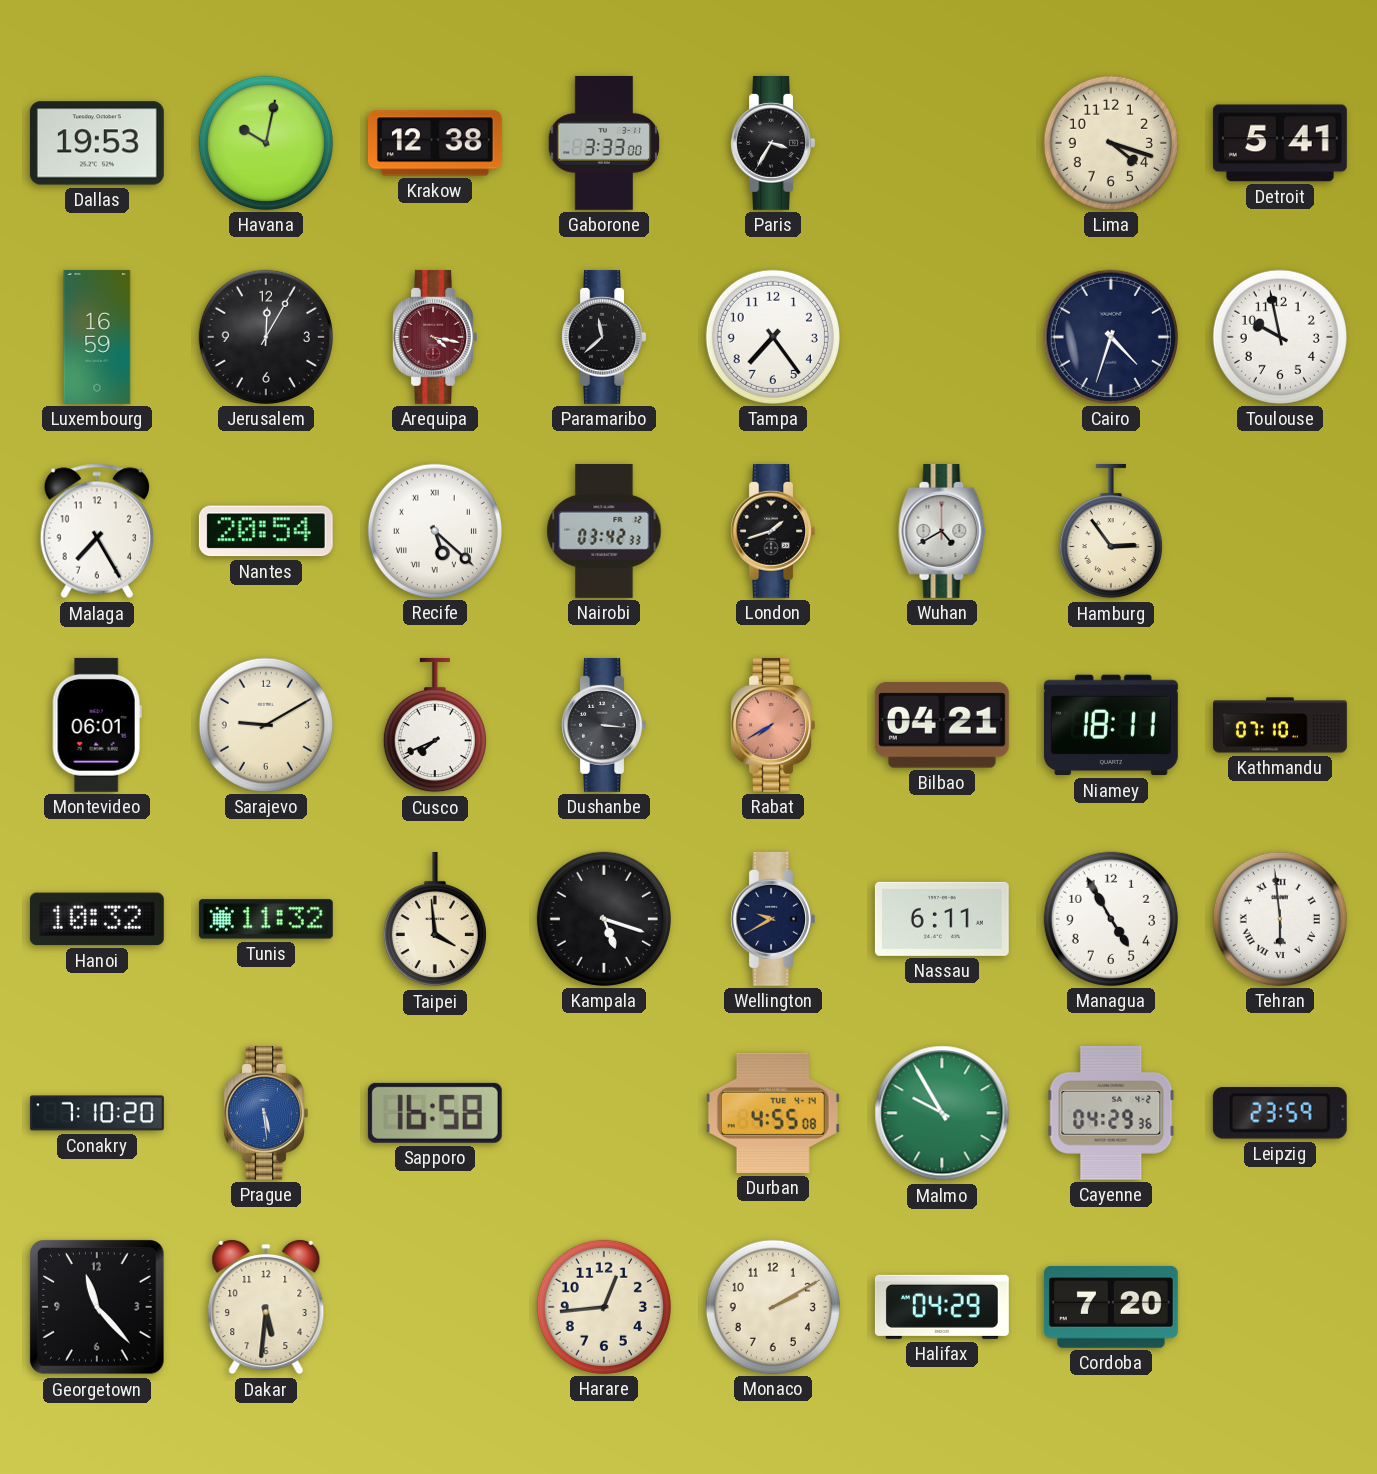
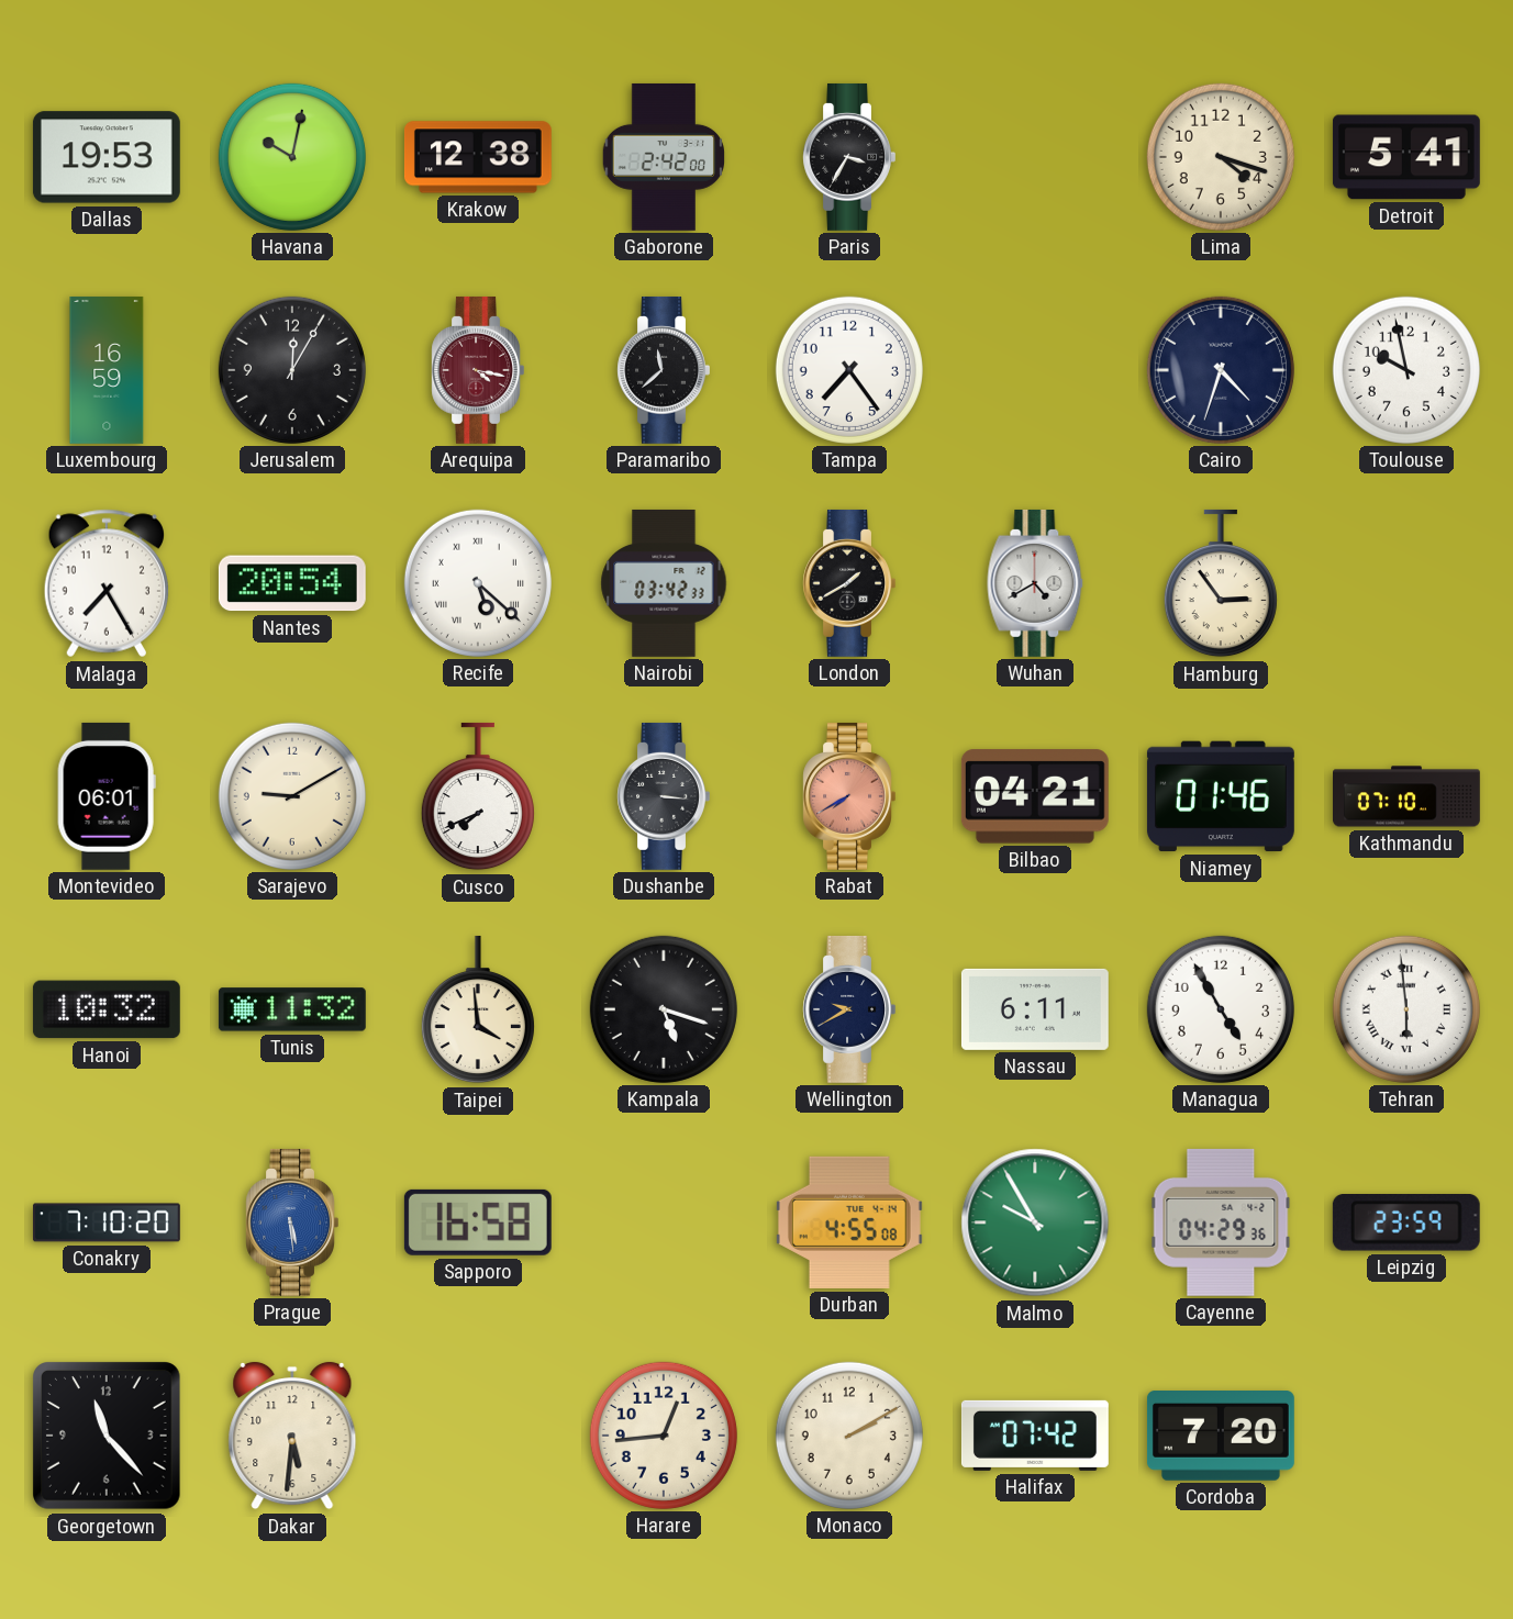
Gaborone: 3:33 -> 2:42 (663, 157)
London: 1:42 -> 1:40 (849, 583)
Niamey: 18:11 -> 01:46 (1221, 796)
Halifax: 04:29 -> 07:42 (1035, 1436)
